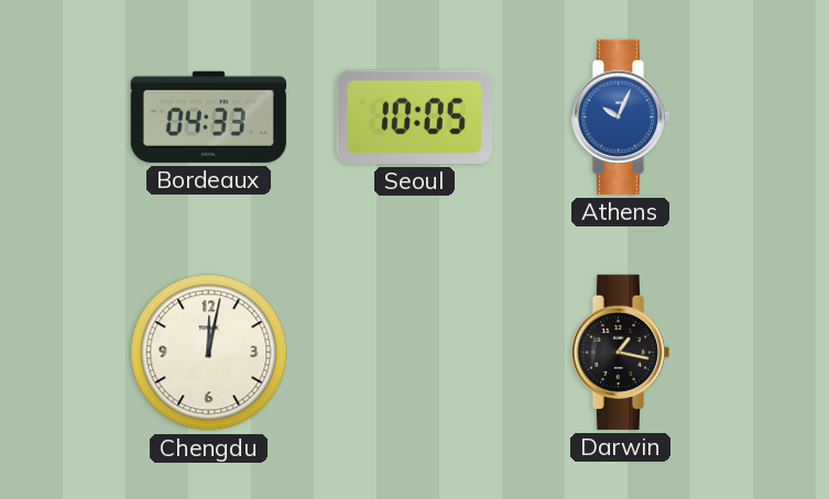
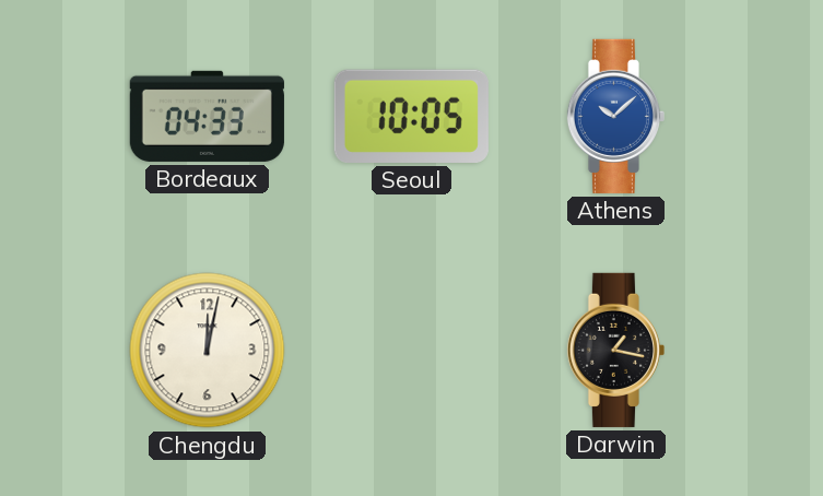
Athens: 10:04 -> 10:08 (615, 116)
